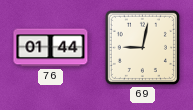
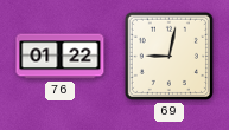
76: 01:44 -> 01:22 (61, 57)
